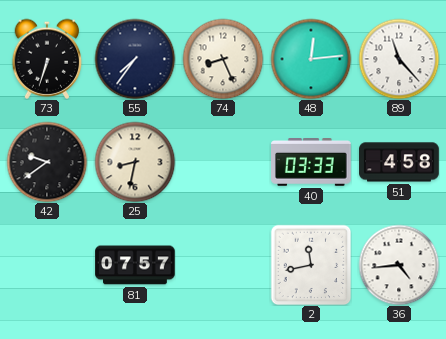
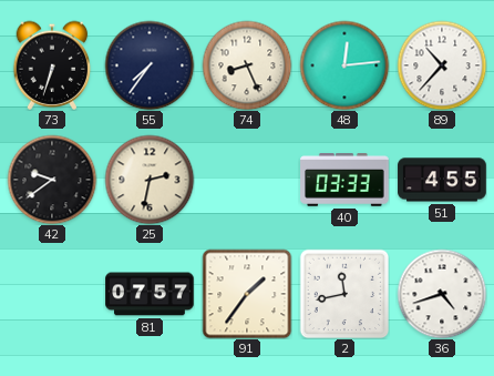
89: 11:23 -> 10:37 (442, 65)
25: 8:32 -> 2:32 (150, 180)
51: 4:58 -> 4:55 (442, 180)
91: none -> 1:36 (247, 294)
36: 4:44 -> 4:42 (442, 294)
